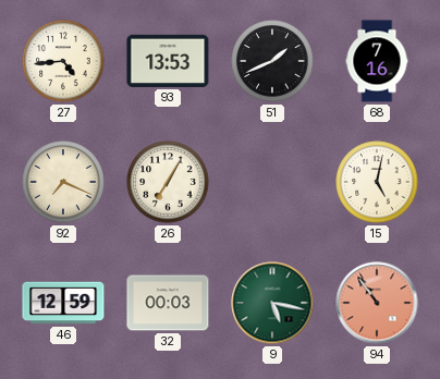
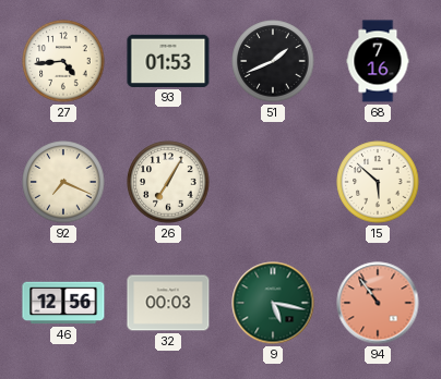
93: 13:53 -> 01:53 (168, 61)
15: 5:02 -> 5:52 (378, 182)
46: 12:59 -> 12:56 (63, 303)
